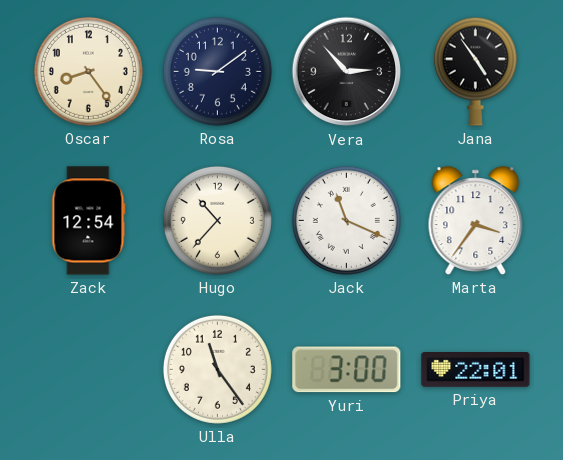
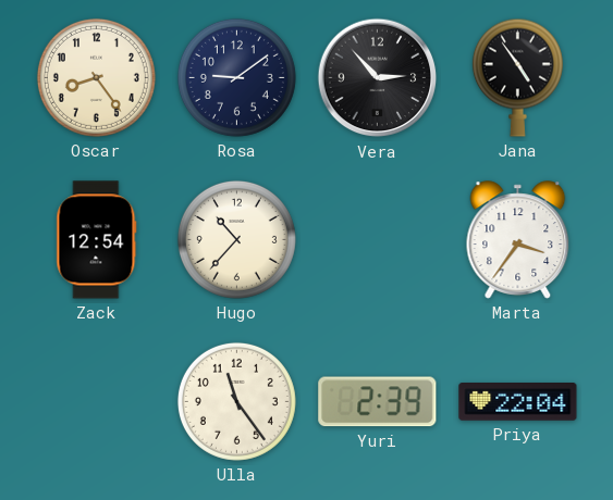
Jack: 11:19 -> none (346, 220)
Yuri: 3:00 -> 2:39 (378, 402)
Priya: 22:01 -> 22:04 (518, 402)
